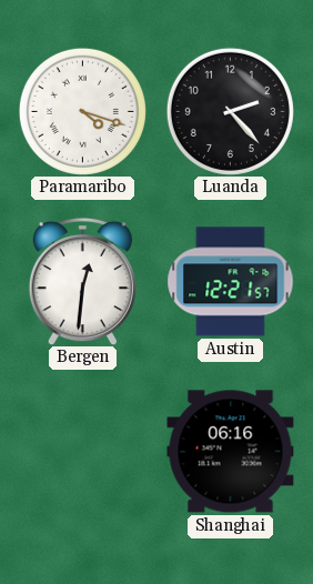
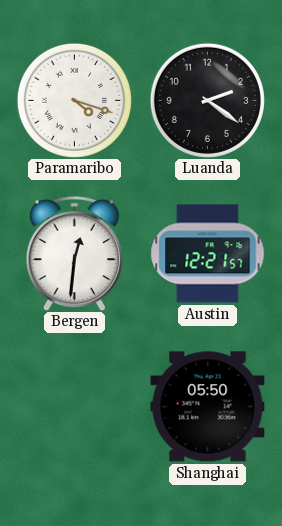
Luanda: 2:23 -> 2:21 (207, 100)
Shanghai: 06:16 -> 05:50 (208, 407)
